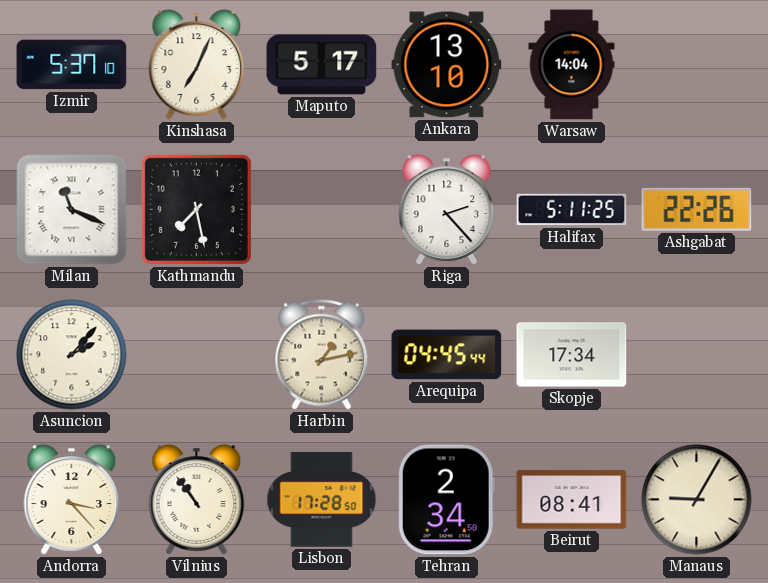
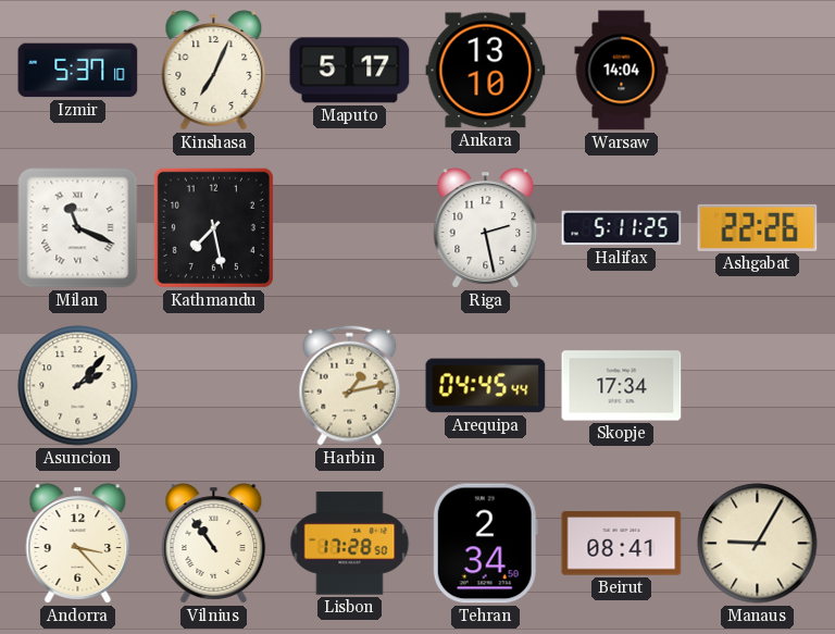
Riga: 2:23 -> 2:28 (486, 228)
